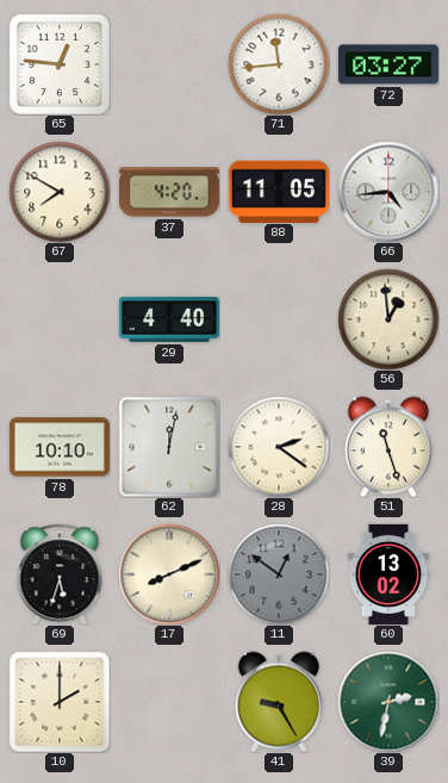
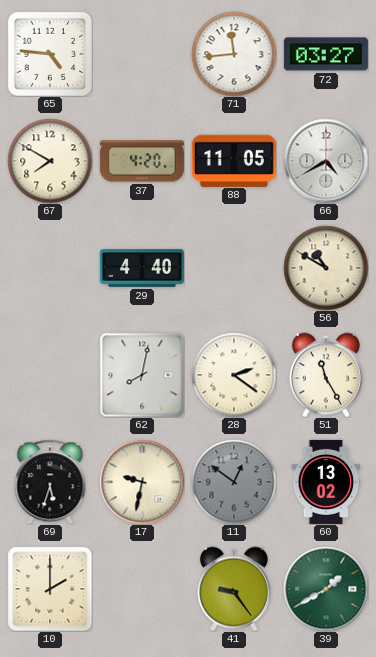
65: 12:46 -> 4:46 (49, 53)
66: 4:44 -> 4:40 (326, 161)
56: 12:59 -> 10:50 (326, 268)
78: 10:10 -> none (60, 447)
62: 12:02 -> 8:02 (142, 375)
51: 11:27 -> 11:25 (326, 375)
17: 8:11 -> 9:32 (142, 482)
41: 9:25 -> 9:24 (234, 589)
39: 2:32 -> 1:40 (326, 589)
